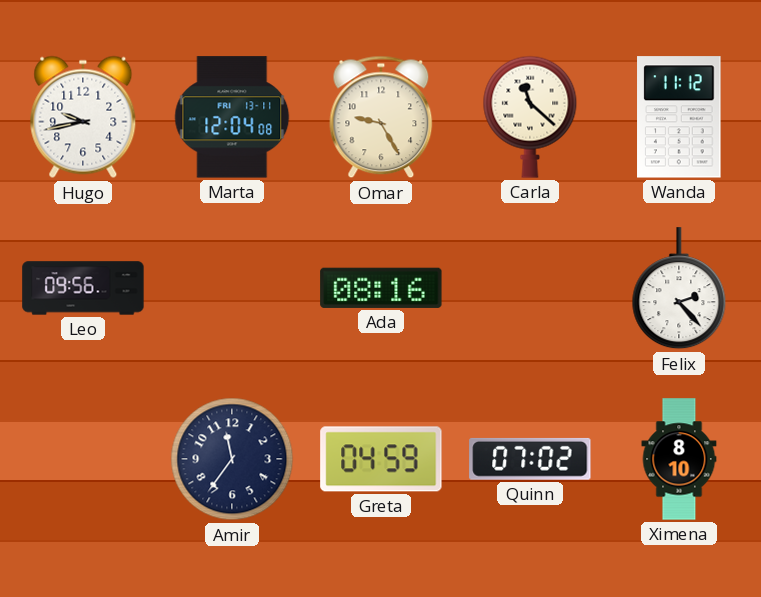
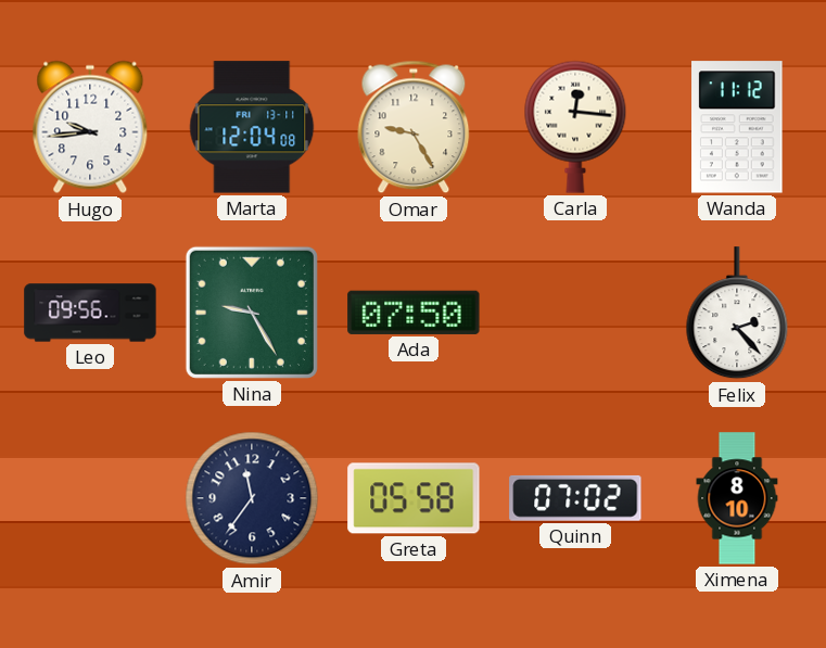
Hugo: 9:43 -> 9:44 (90, 127)
Carla: 11:22 -> 12:16 (575, 127)
Nina: none -> 9:25 (252, 313)
Ada: 08:16 -> 07:50 (414, 313)
Greta: 04:59 -> 05:58 (414, 498)
